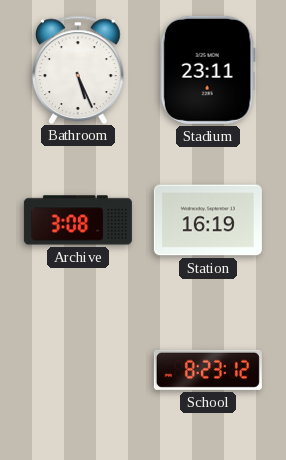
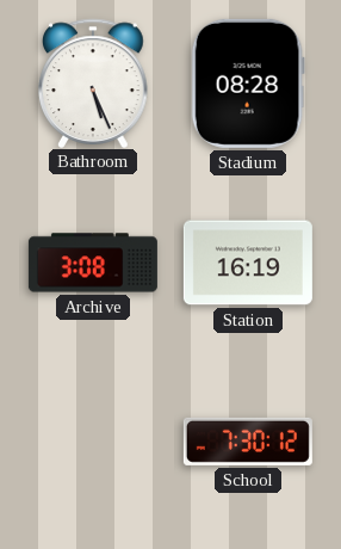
Stadium: 23:11 -> 08:28 (248, 84)
School: 8:23 -> 7:30 (248, 442)
